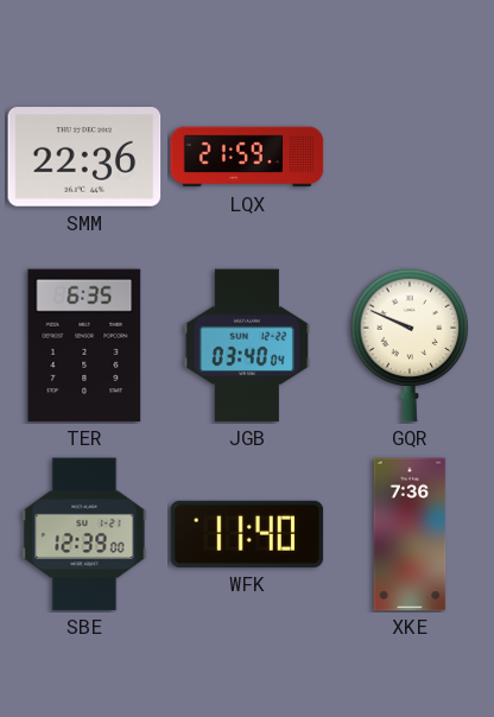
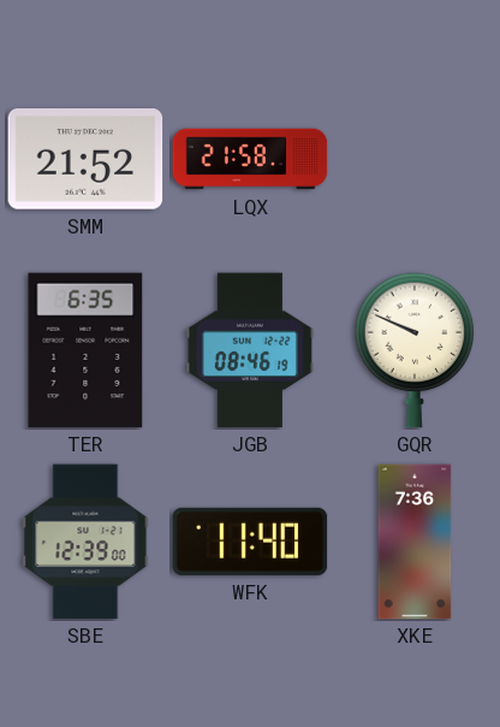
SMM: 22:36 -> 21:52 (85, 160)
LQX: 21:59 -> 21:58 (250, 159)
JGB: 03:40 -> 08:46 (250, 350)
